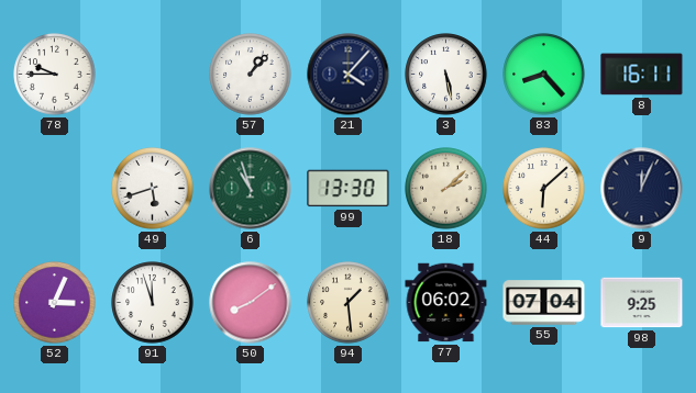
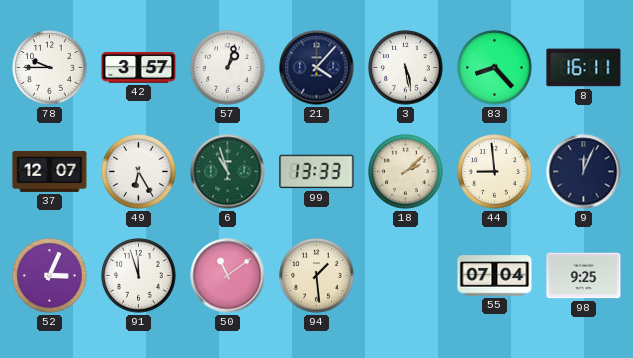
42: none -> 3:57 (139, 68)
57: 1:07 -> 1:03 (228, 68)
37: none -> 12:07 (50, 171)
49: 5:42 -> 6:25 (139, 172)
99: 13:30 -> 13:33 (317, 172)
44: 6:08 -> 8:59 (495, 172)
50: 8:09 -> 11:09 (228, 276)
77: 06:02 -> none (446, 303)
